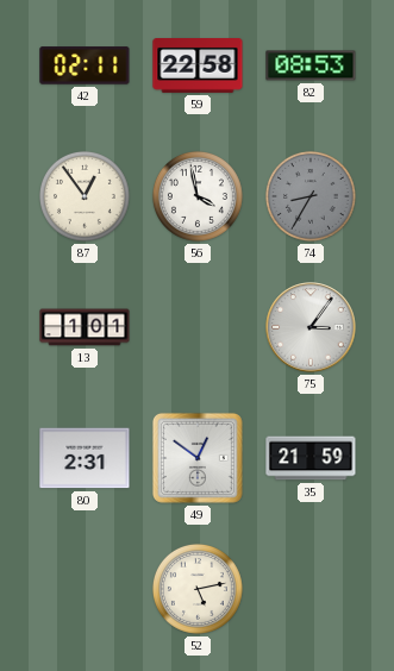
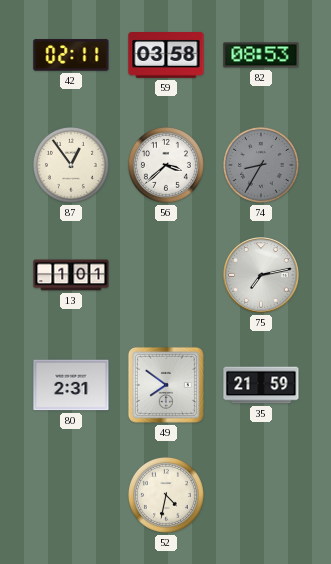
59: 22:58 -> 03:58 (166, 56)
56: 3:58 -> 3:38 (166, 165)
75: 3:06 -> 7:13 (261, 275)
49: 12:51 -> 7:51 (166, 385)
52: 5:13 -> 4:32 (166, 495)
